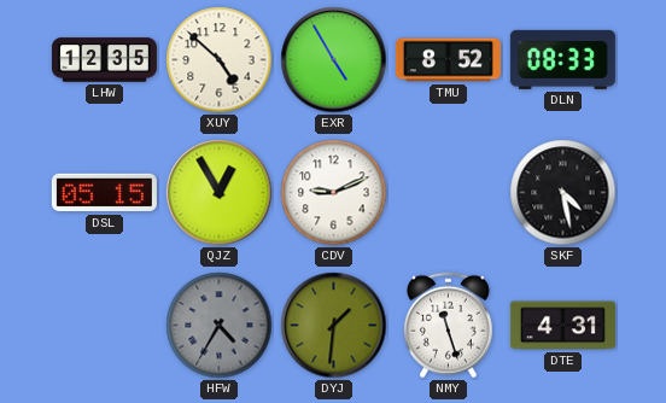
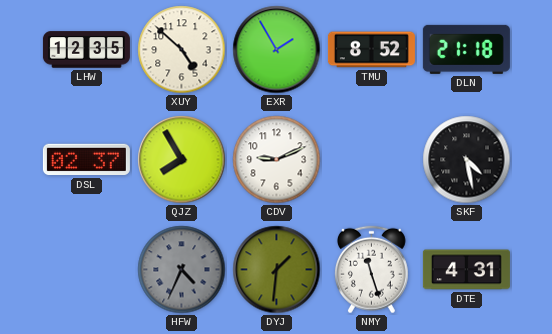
EXR: 4:55 -> 1:55 (277, 50)
DLN: 08:33 -> 21:18 (466, 49)
DSL: 05:15 -> 02:37 (86, 160)
QJZ: 12:55 -> 7:55 (182, 160)
HFW: 4:35 -> 4:34 (182, 270)
